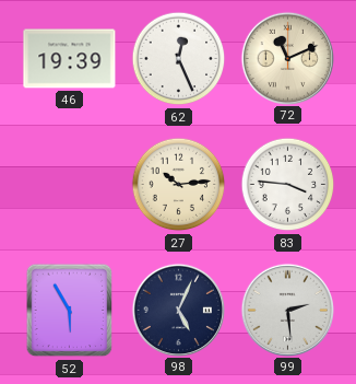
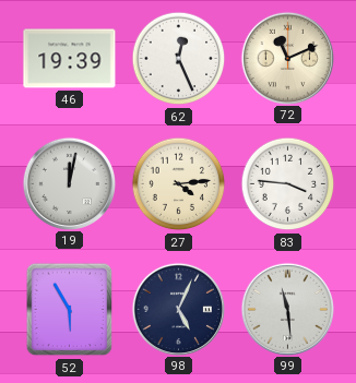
19: none -> 12:02 (69, 183)
27: 10:14 -> 4:14 (179, 184)
99: 2:29 -> 11:29 (287, 309)
